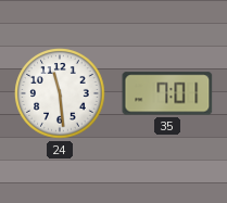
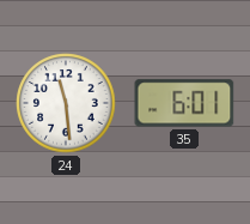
35: 7:01 -> 6:01 (184, 103)
